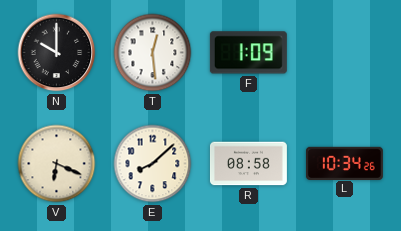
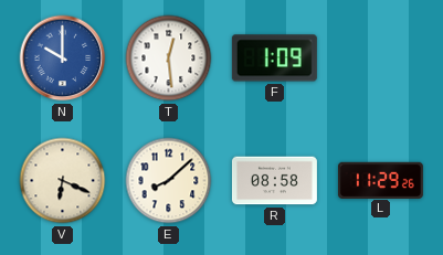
N dial: black -> blue (63, 59)
L: 10:34 -> 11:29 (380, 180)
